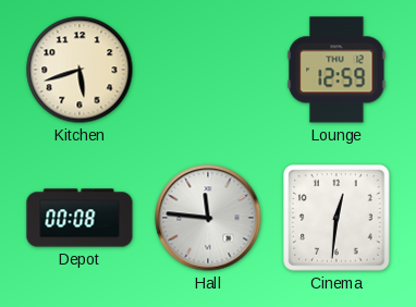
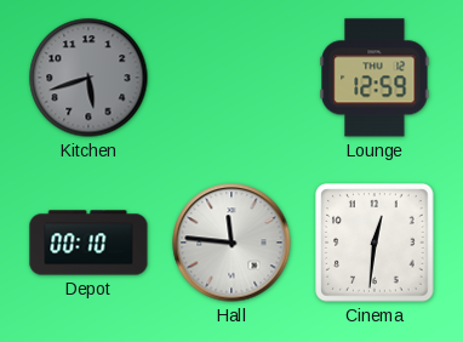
Kitchen dial: cream -> grey (88, 78)
Depot: 00:08 -> 00:10 (88, 243)
